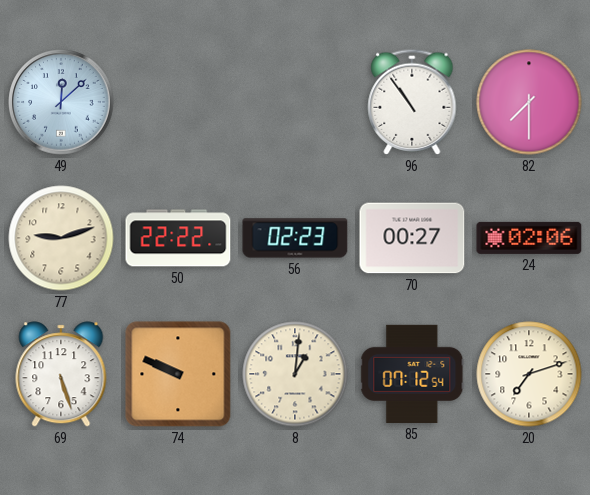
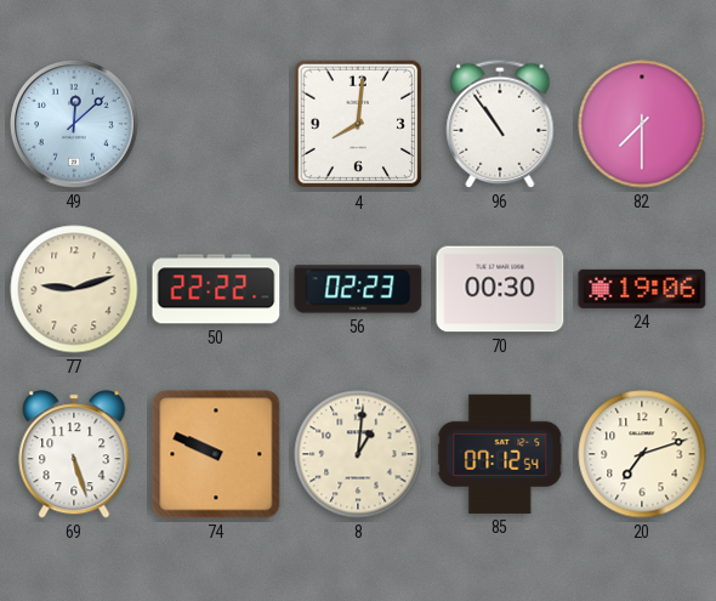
4: none -> 8:01 (358, 124)
70: 00:27 -> 00:30 (500, 289)
24: 02:06 -> 19:06 (642, 289)
